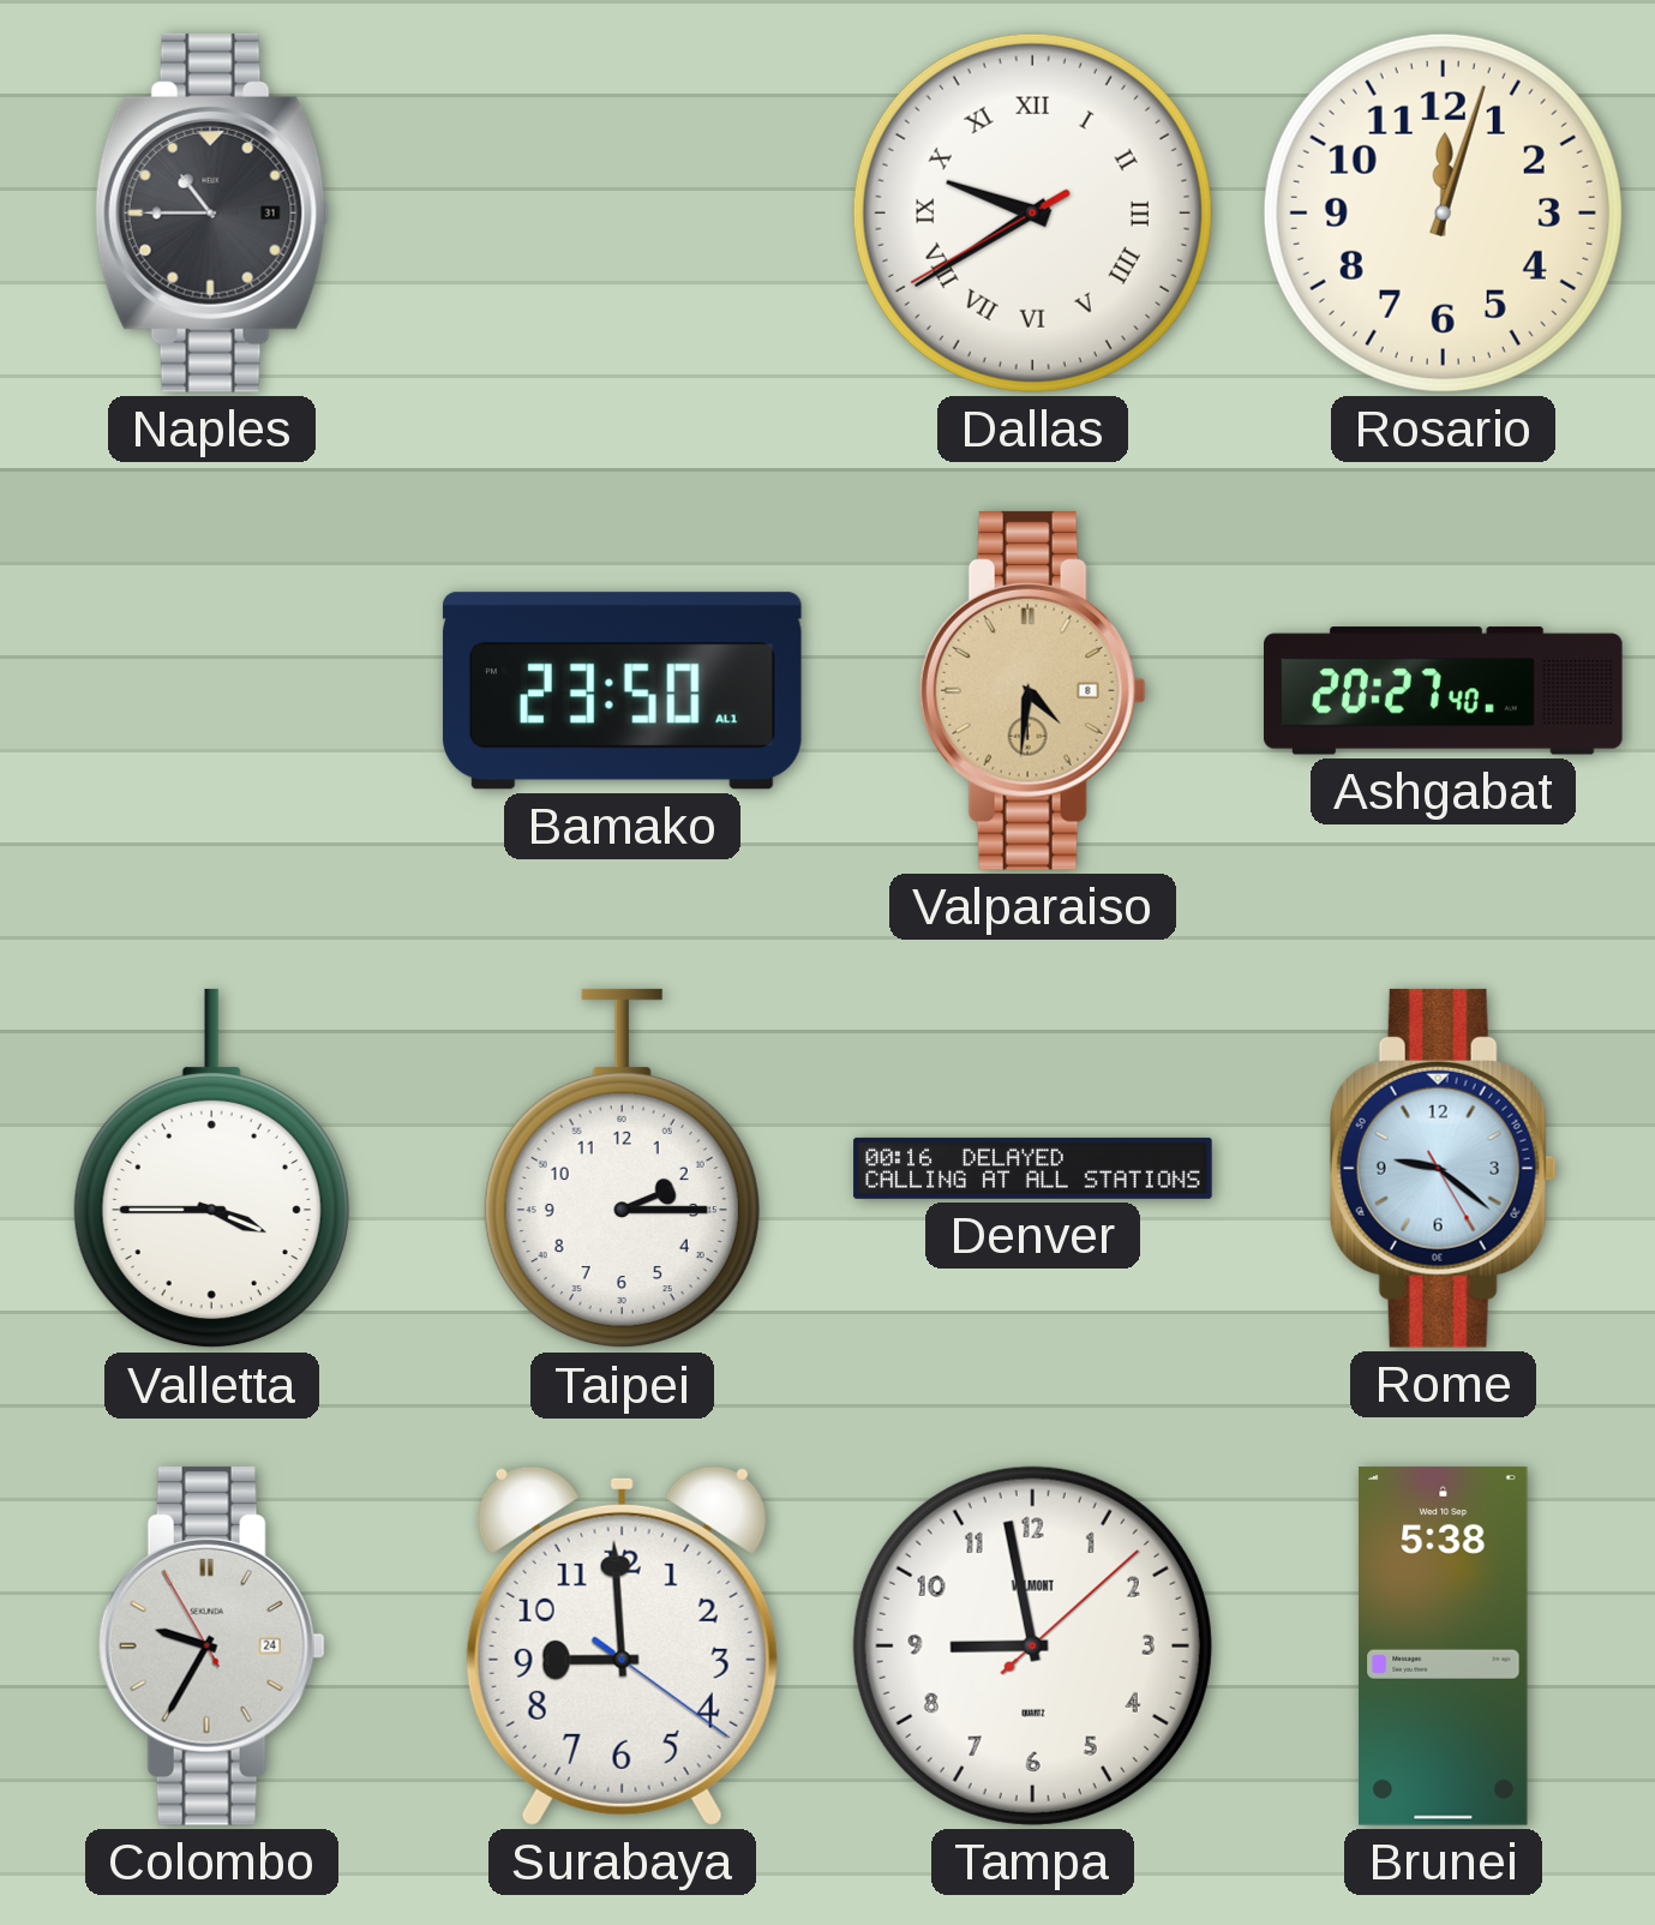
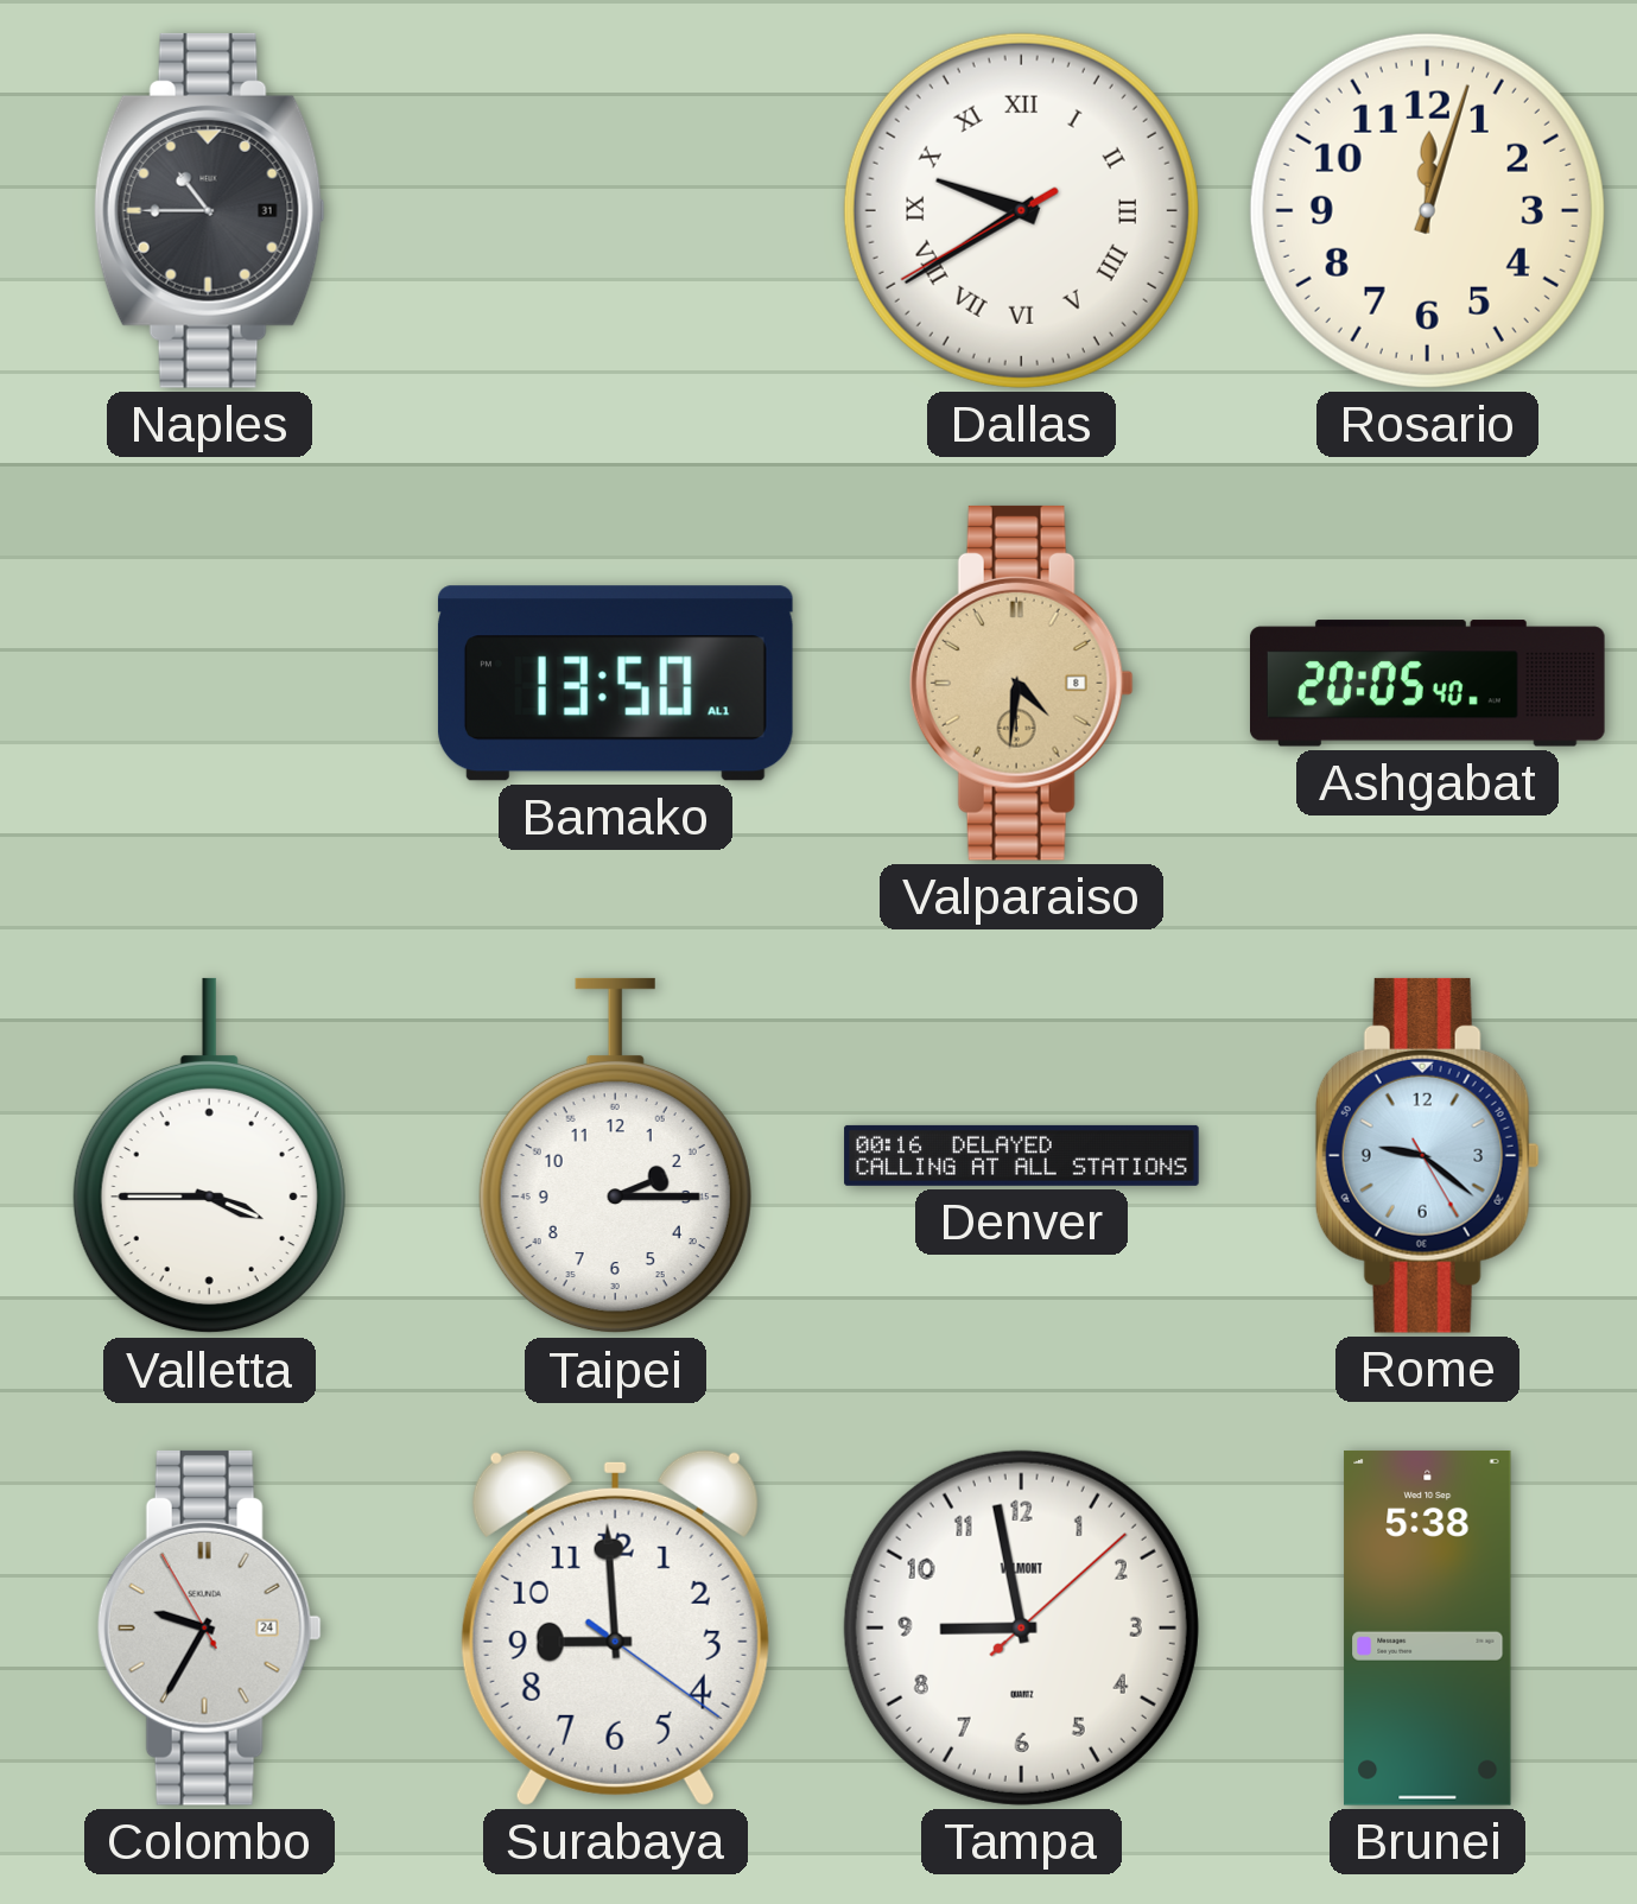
Bamako: 23:50 -> 13:50 (615, 684)
Ashgabat: 20:27 -> 20:05 (1428, 684)
